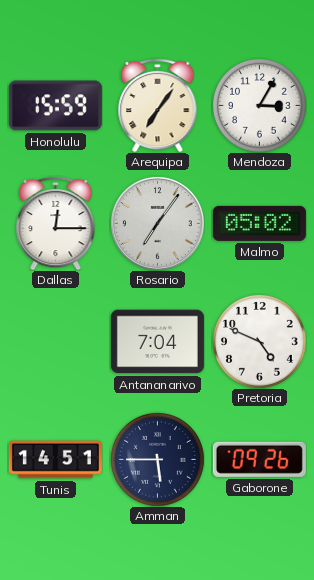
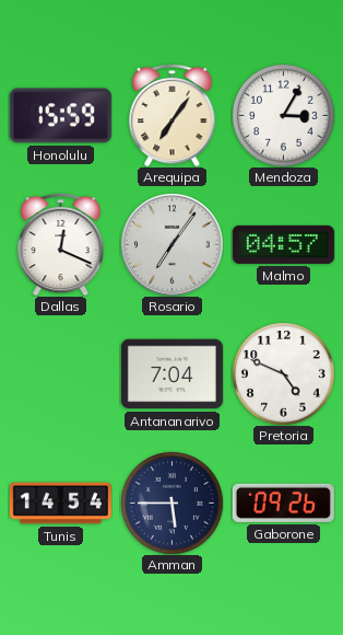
Dallas: 12:15 -> 12:19 (61, 244)
Malmo: 05:02 -> 04:57 (283, 244)
Tunis: 14:51 -> 14:54 (60, 504)
